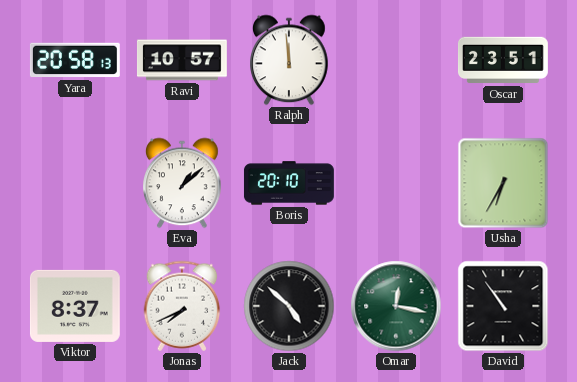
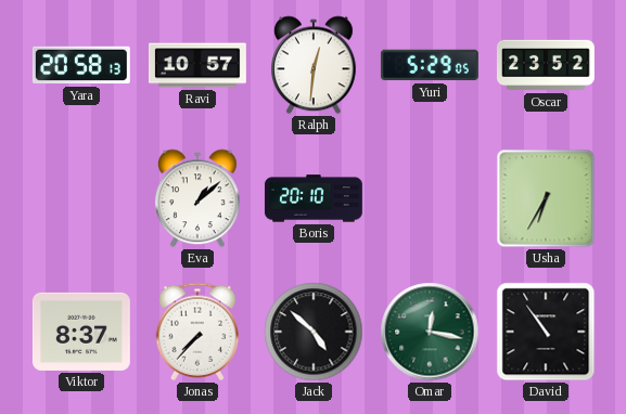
Ralph: 11:59 -> 12:31 (315, 65)
Yuri: none -> 5:29 (430, 65)
Oscar: 23:51 -> 23:52 (546, 65)
Jonas: 7:41 -> 7:37 (197, 332)
